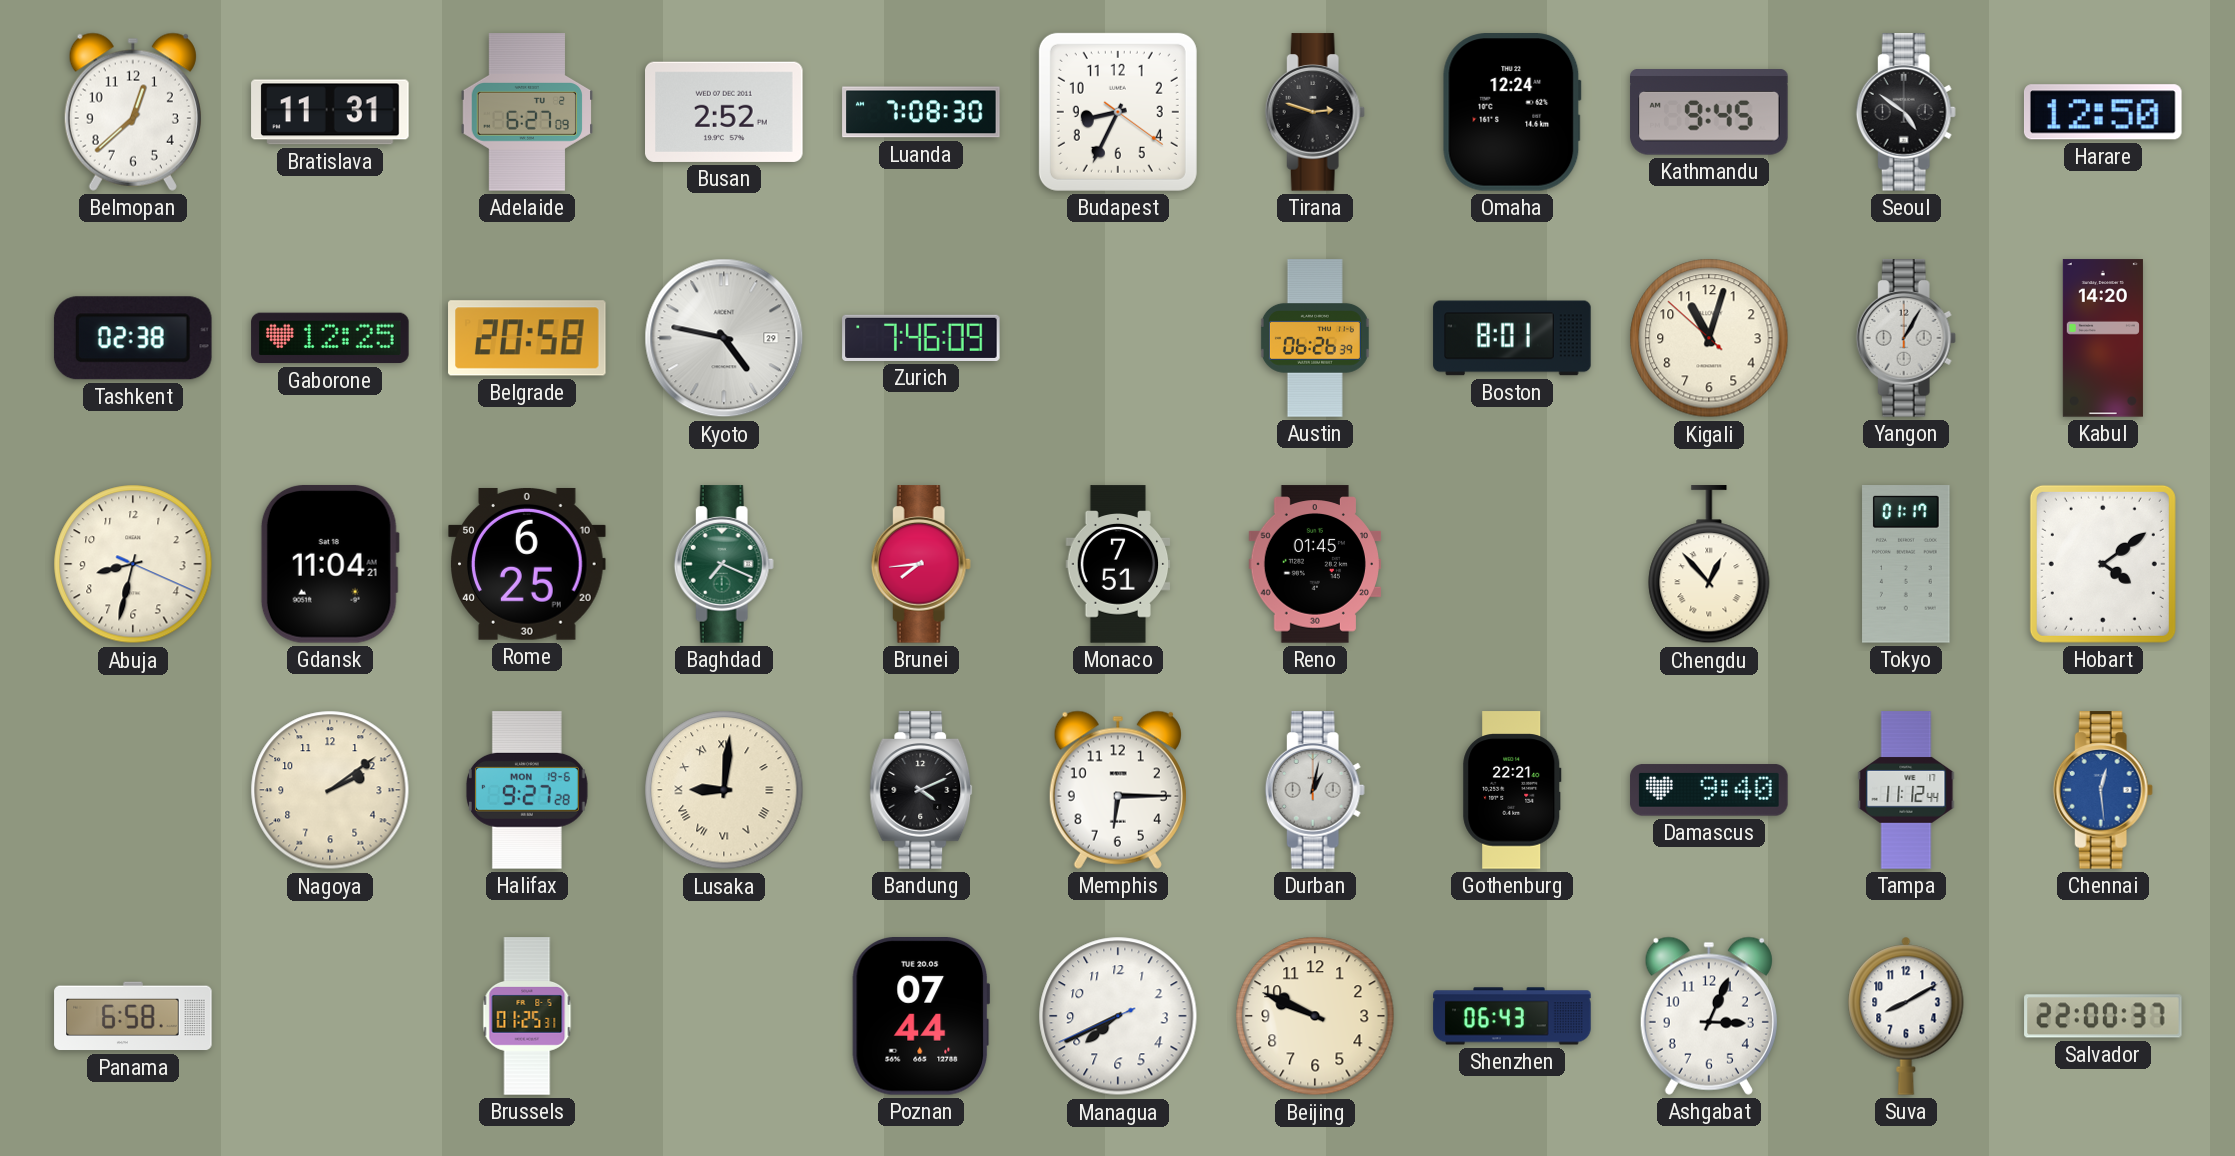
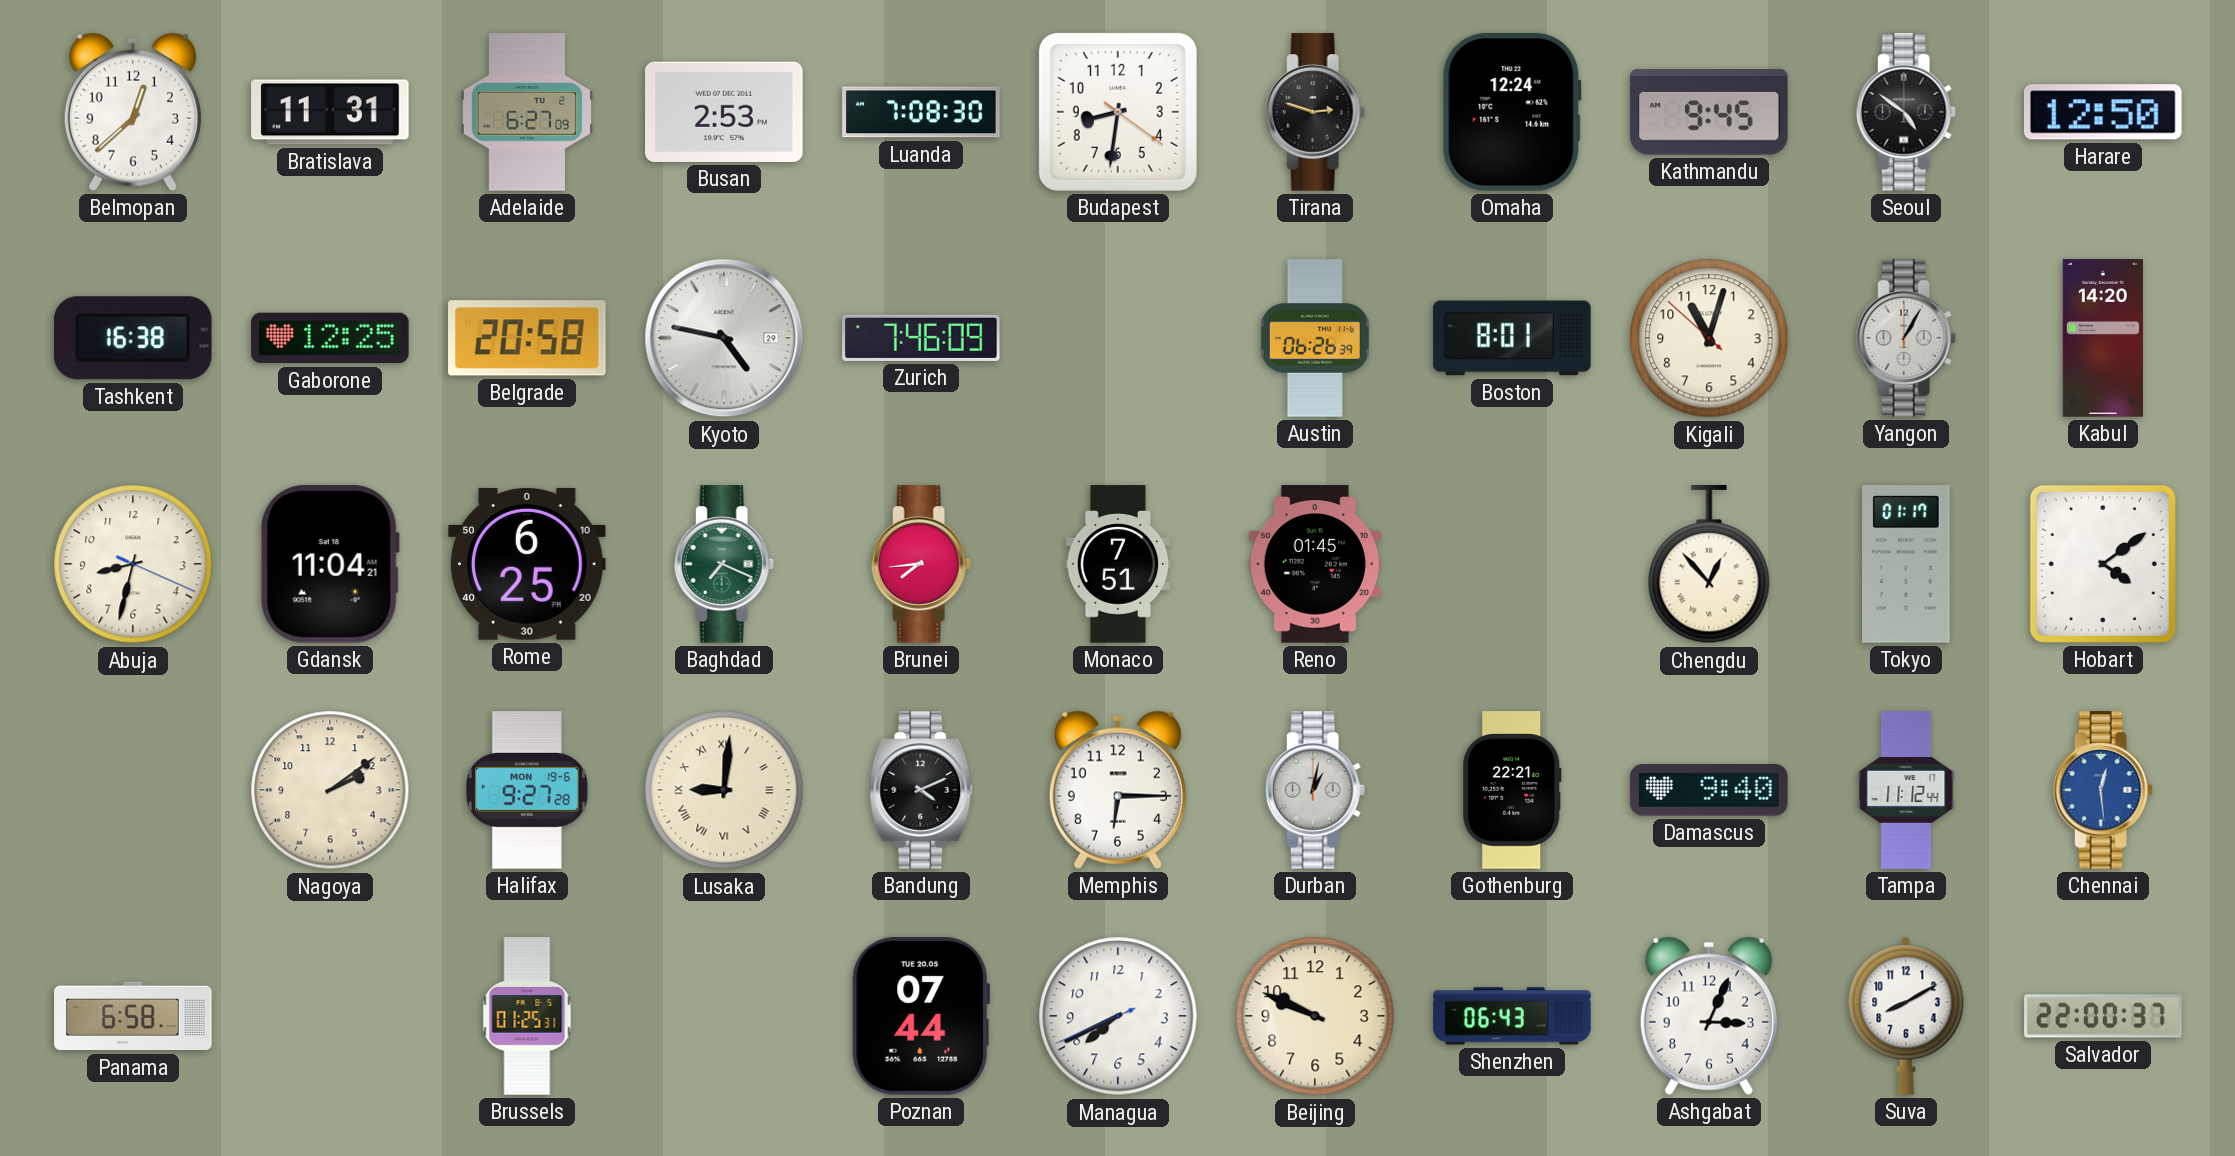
Busan: 2:52 -> 2:53 (725, 112)
Budapest: 8:34 -> 8:31 (1118, 112)
Tashkent: 02:38 -> 16:38 (133, 338)
